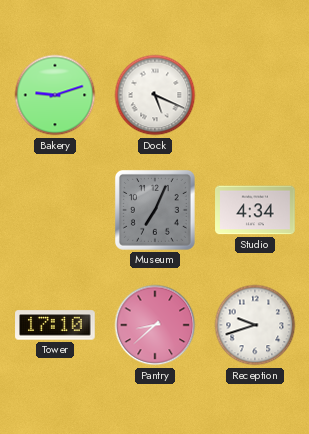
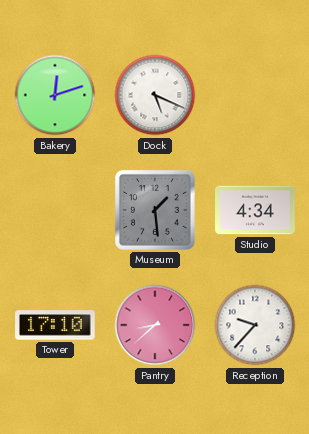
Bakery: 9:12 -> 12:12 (55, 95)
Museum: 7:04 -> 1:29 (155, 210)
Reception: 9:42 -> 9:37 (255, 325)
